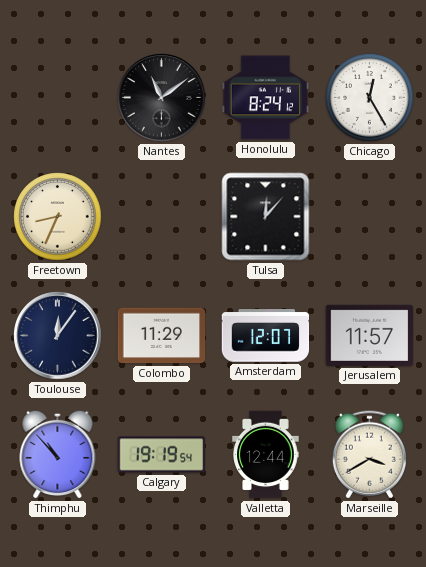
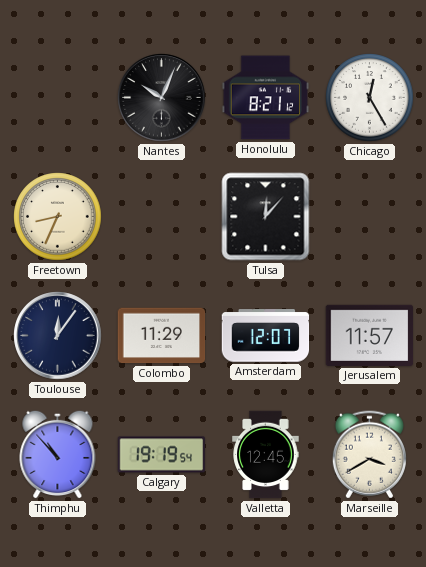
Nantes: 11:09 -> 10:04 (162, 98)
Honolulu: 8:24 -> 8:21 (266, 98)
Valletta: 12:44 -> 12:45 (266, 455)
